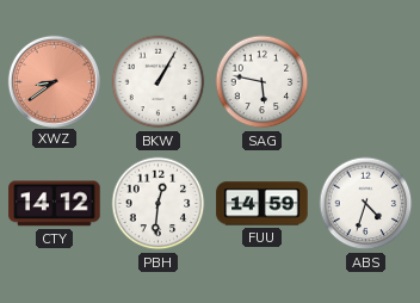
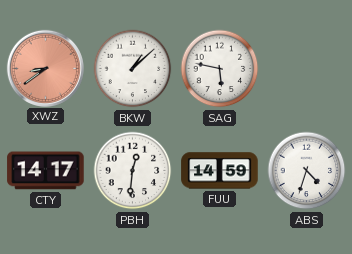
BKW: 1:05 -> 1:08 (133, 69)
CTY: 14:12 -> 14:17 (46, 171)
